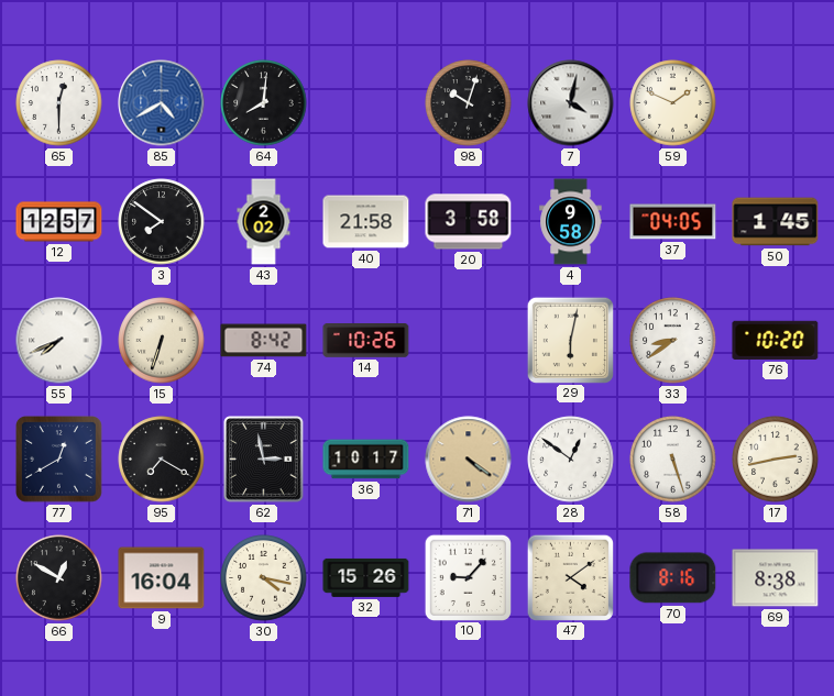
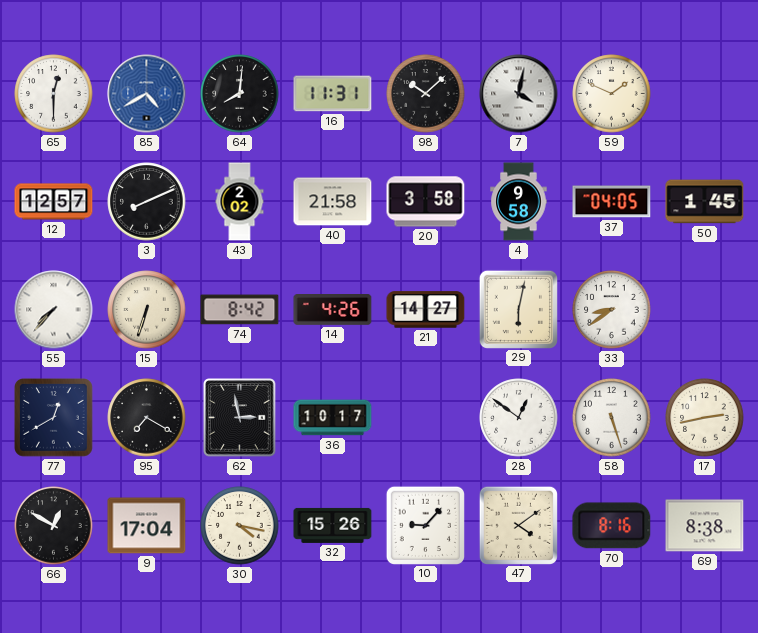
16: none -> 11:31 (333, 94)
98: 10:03 -> 10:08 (426, 94)
3: 7:51 -> 8:11 (147, 202)
55: 7:41 -> 7:37 (54, 310)
14: 10:26 -> 4:26 (333, 310)
21: none -> 14:27 (426, 310)
76: 10:20 -> none (776, 340)
71: 4:21 -> none (469, 460)
9: 16:04 -> 17:04 (147, 526)
